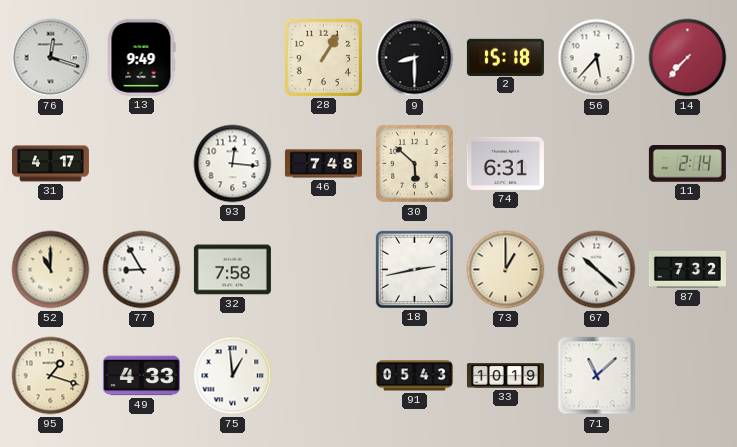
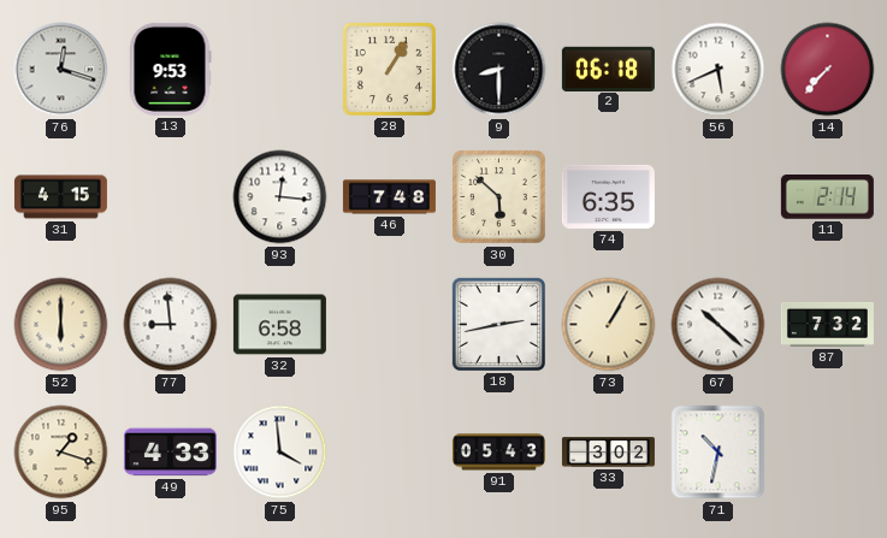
13: 9:49 -> 9:53 (170, 69)
2: 15:18 -> 06:18 (608, 69)
56: 5:37 -> 5:41 (719, 70)
31: 4:17 -> 4:15 (60, 197)
74: 6:31 -> 6:35 (608, 196)
52: 11:00 -> 6:00 (61, 325)
77: 8:55 -> 8:59 (171, 325)
32: 7:58 -> 6:58 (279, 325)
73: 1:00 -> 1:05 (609, 325)
75: 12:59 -> 3:59 (280, 453)
33: 10:19 -> 3:02 (608, 453)
71: 11:08 -> 10:32 (719, 453)
